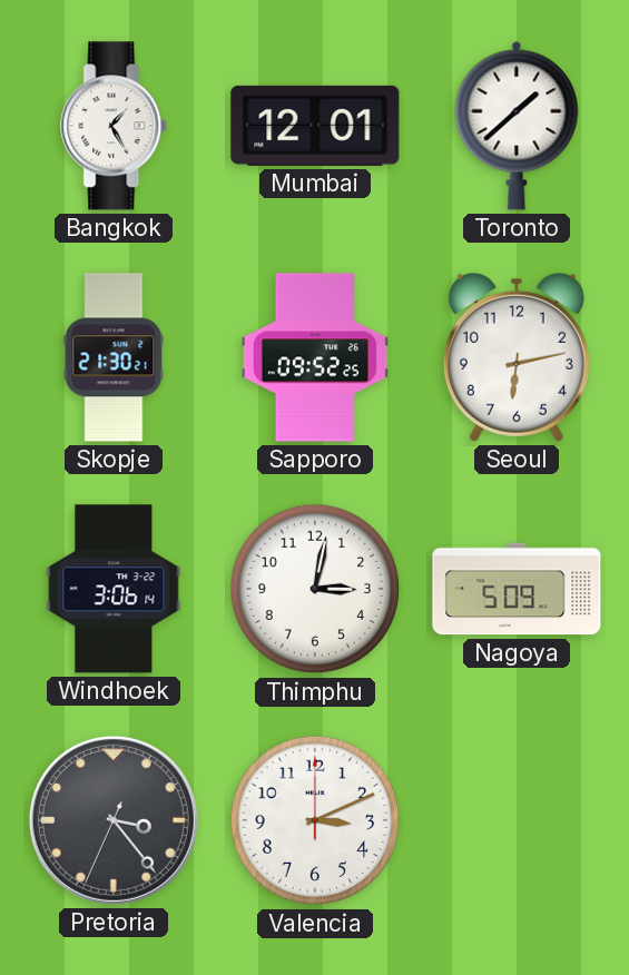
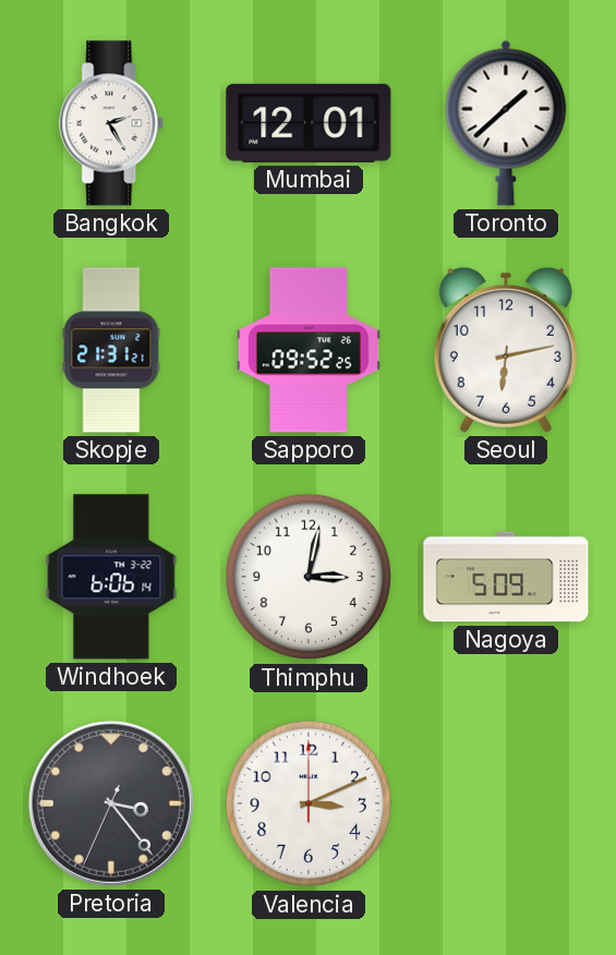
Bangkok: 1:25 -> 2:25 (112, 123)
Skopje: 21:30 -> 21:31 (111, 350)
Windhoek: 3:06 -> 6:06 (111, 577)
